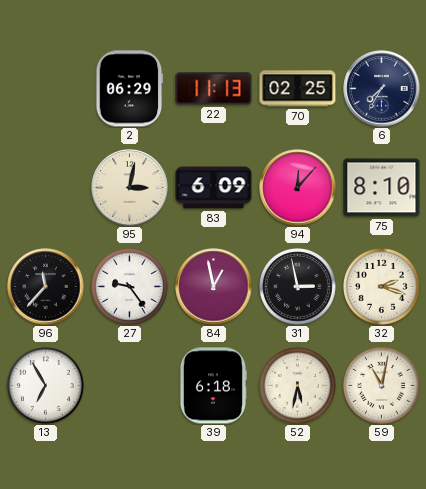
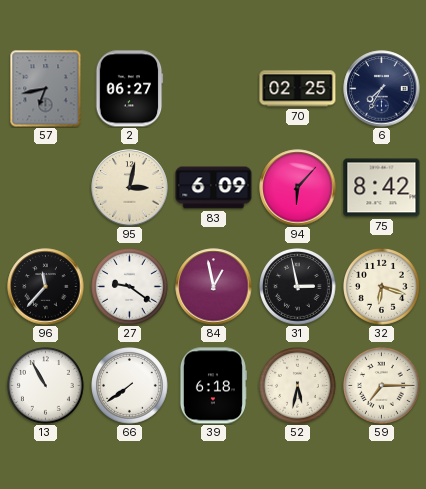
57: none -> 6:43 (46, 89)
2: 06:29 -> 06:27 (129, 89)
22: 11:13 -> none (214, 89)
94: 12:07 -> 6:07 (298, 188)
75: 8:10 -> 8:42 (382, 188)
27: 9:24 -> 9:21 (130, 287)
32: 2:18 -> 6:18 (382, 287)
13: 6:55 -> 10:55 (46, 386)
66: none -> 7:39 (130, 386)
59: 11:02 -> 7:15 (382, 386)
